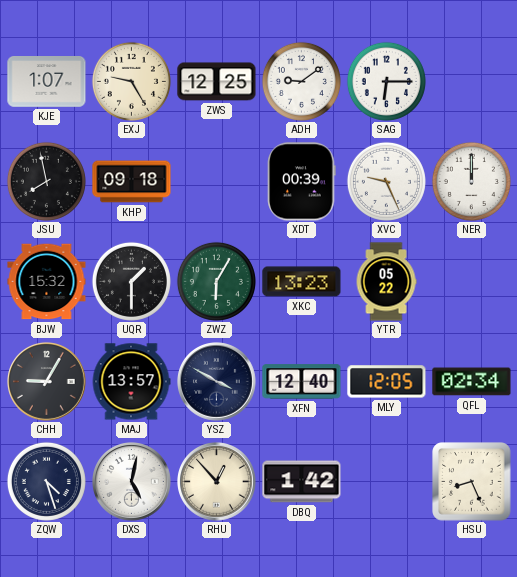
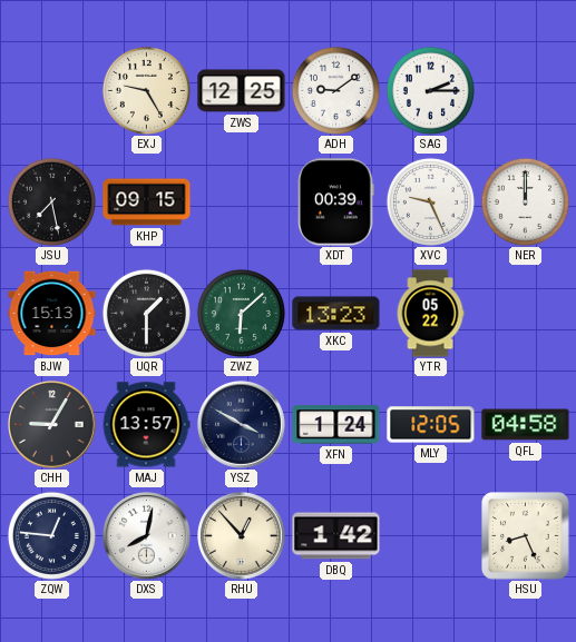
KJE: 1:07 -> none (47, 82)
SAG: 6:15 -> 2:15 (430, 90)
JSU: 7:58 -> 7:28 (51, 201)
KHP: 09:18 -> 09:15 (147, 203)
BJW: 15:32 -> 15:13 (52, 314)
ZWZ: 6:05 -> 6:08 (241, 313)
XFN: 12:40 -> 1:24 (336, 425)
QFL: 02:34 -> 04:58 (526, 425)
ZQW: 4:27 -> 12:46 (51, 535)
DXS: 5:02 -> 8:02 (147, 536)
